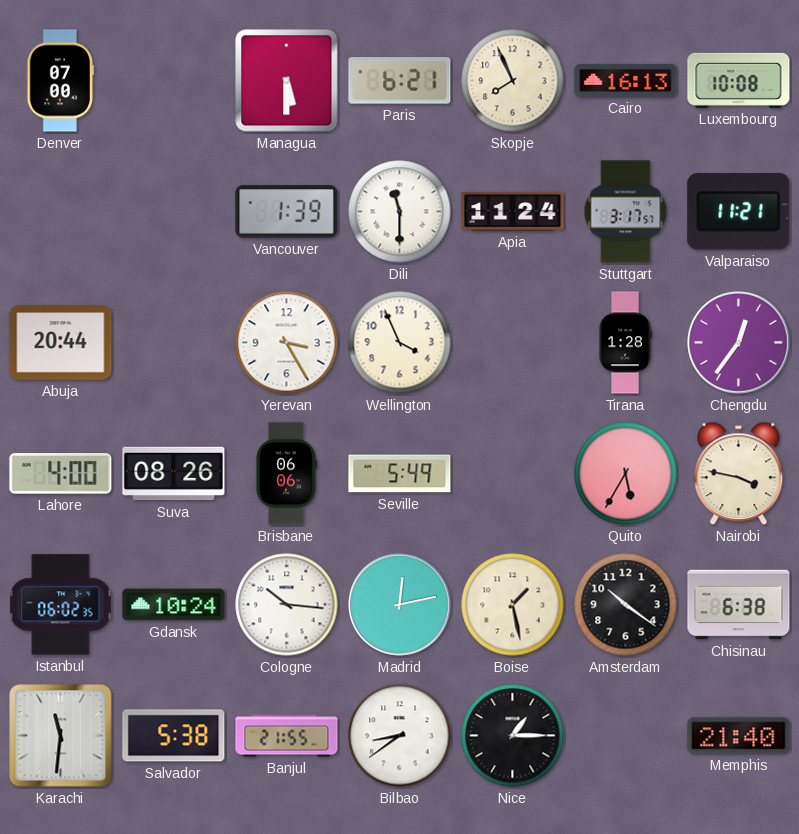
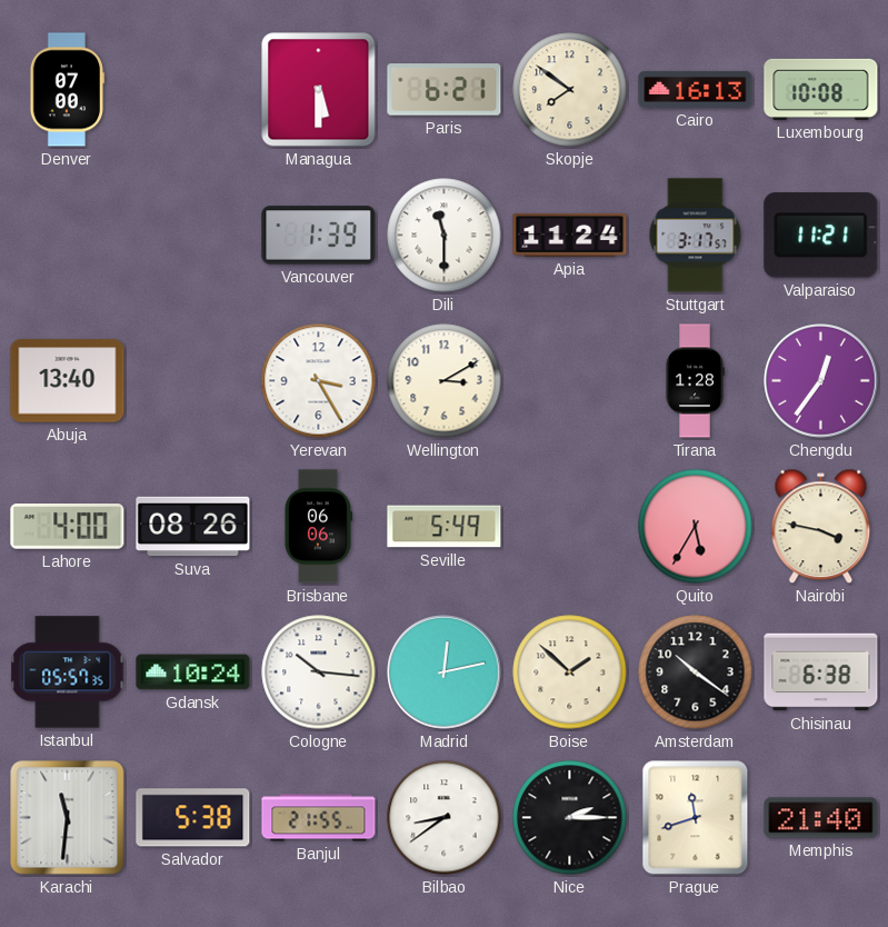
Skopje: 7:56 -> 7:51 (570, 90)
Abuja: 20:44 -> 13:40 (68, 381)
Wellington: 3:56 -> 3:10 (445, 381)
Istanbul: 06:02 -> 05:57 (68, 672)
Boise: 1:28 -> 1:52 (570, 672)
Nice: 1:15 -> 2:15 (570, 818)
Prague: none -> 11:42 (696, 818)
